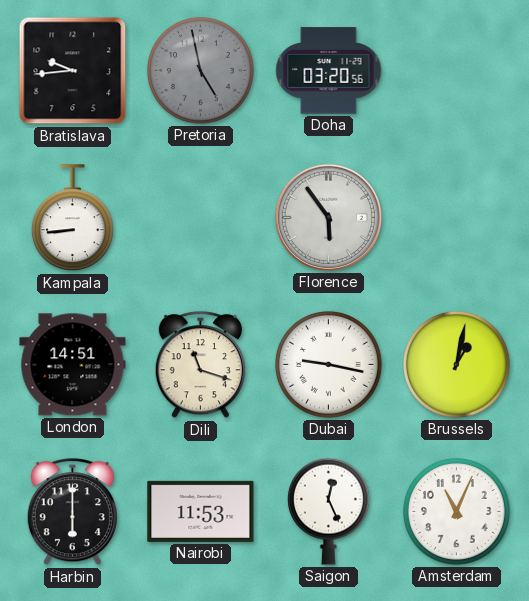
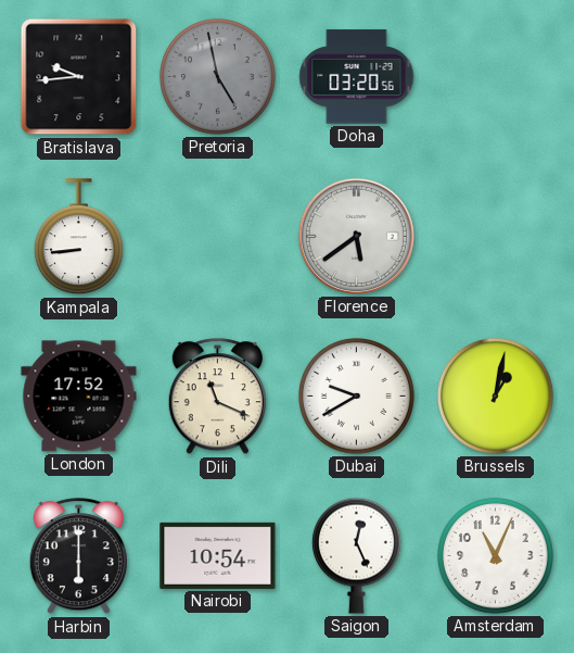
Florence: 5:54 -> 5:39 (356, 236)
London: 14:51 -> 17:52 (79, 397)
Dili: 11:18 -> 11:19 (217, 397)
Dubai: 9:17 -> 9:40 (357, 397)
Nairobi: 11:53 -> 10:54 (218, 555)
